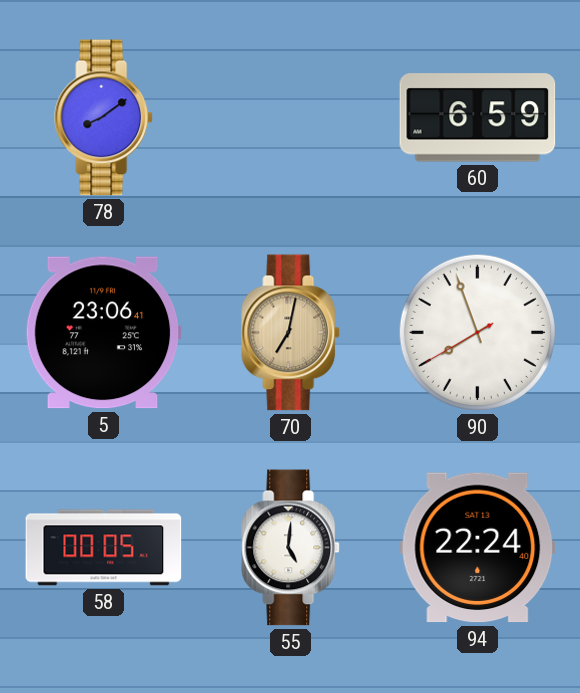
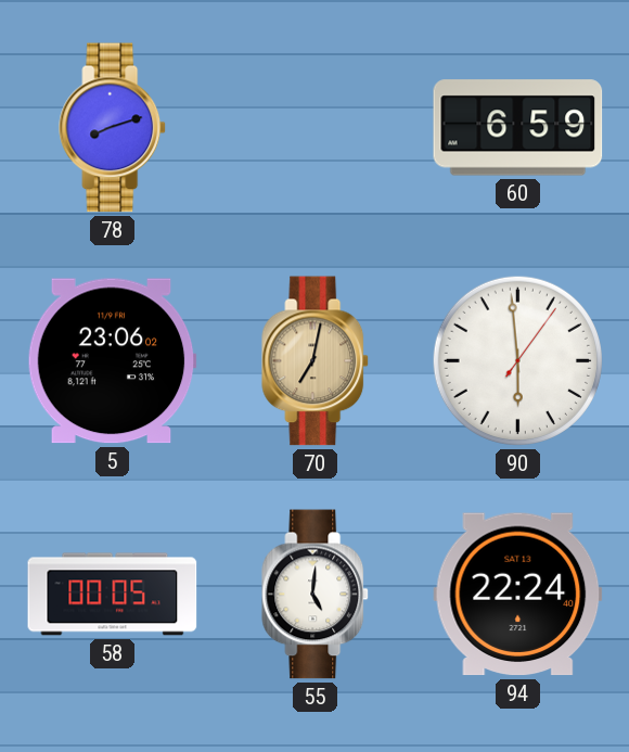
78: 8:09 -> 8:12 (113, 128)
5: 23:06:41 -> 23:06:02 (112, 361)
90: 7:56 -> 5:59 (517, 360)
